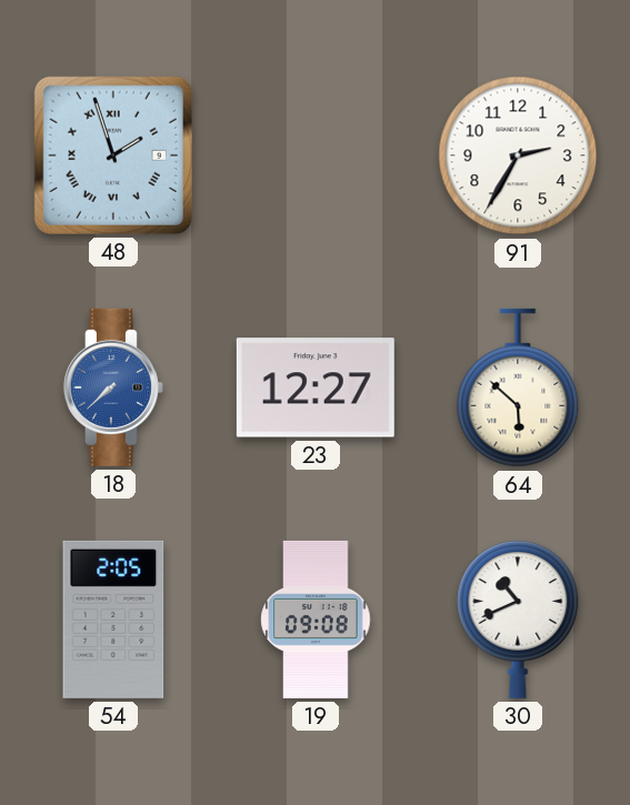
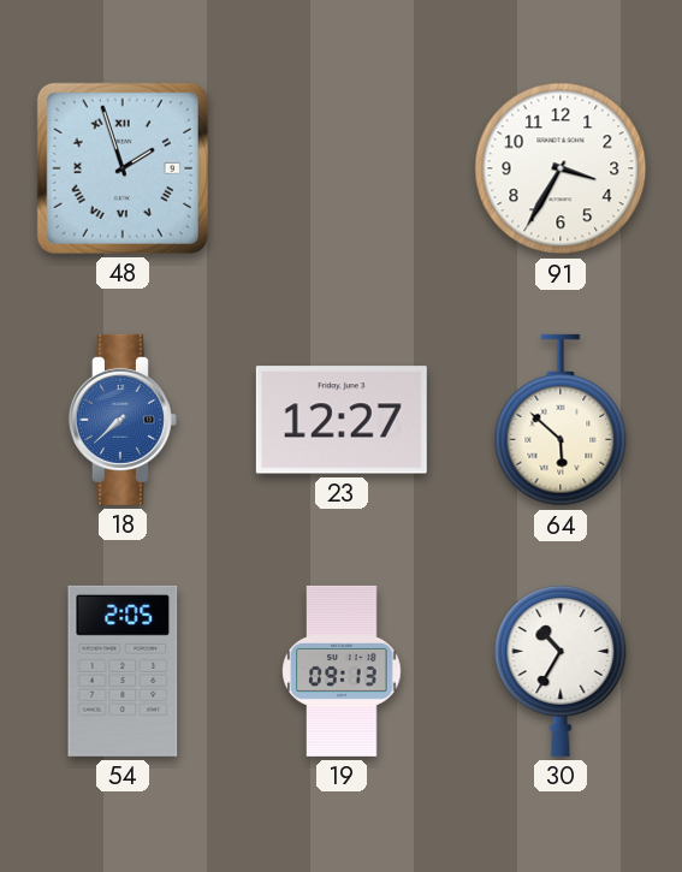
91: 2:35 -> 3:35 (561, 168)
19: 09:08 -> 09:13 (342, 671)
30: 10:41 -> 10:35 (561, 671)
